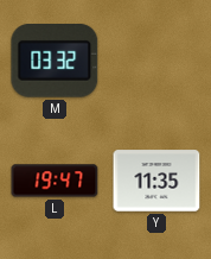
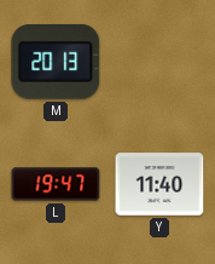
M: 03:32 -> 20:13 (56, 63)
Y: 11:35 -> 11:40 (159, 184)
